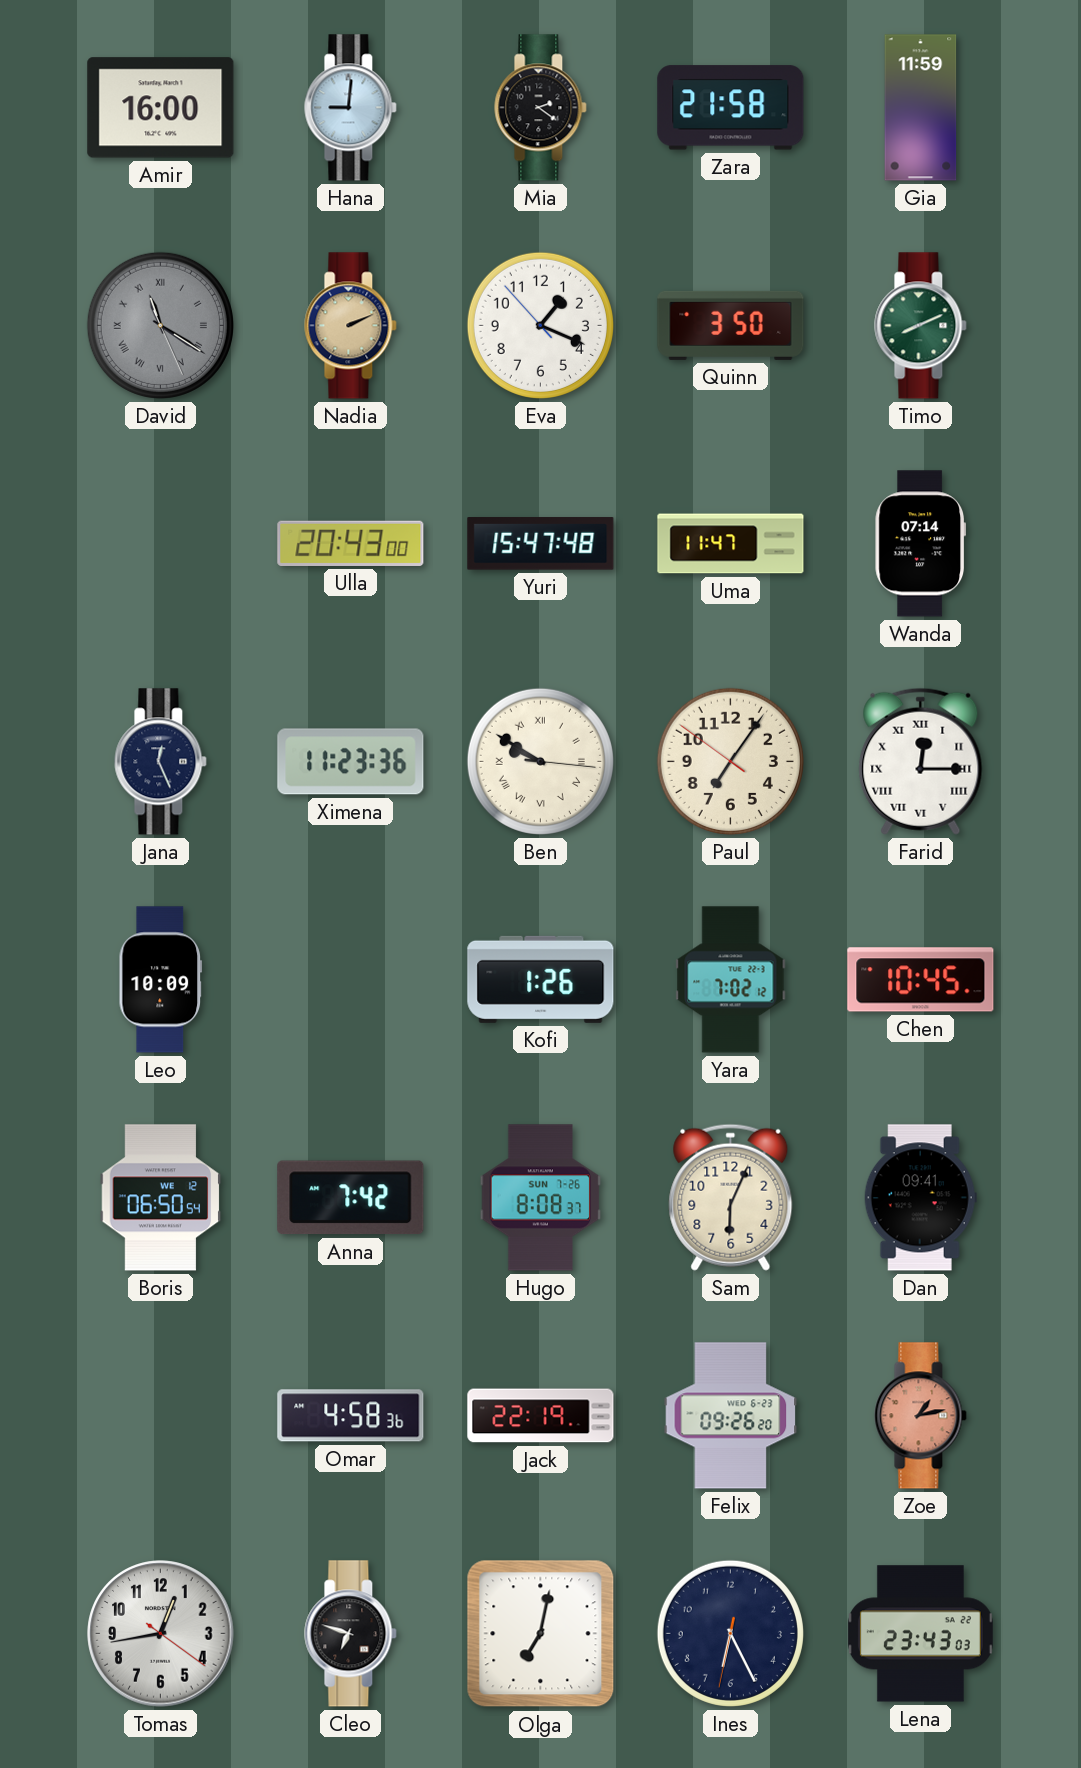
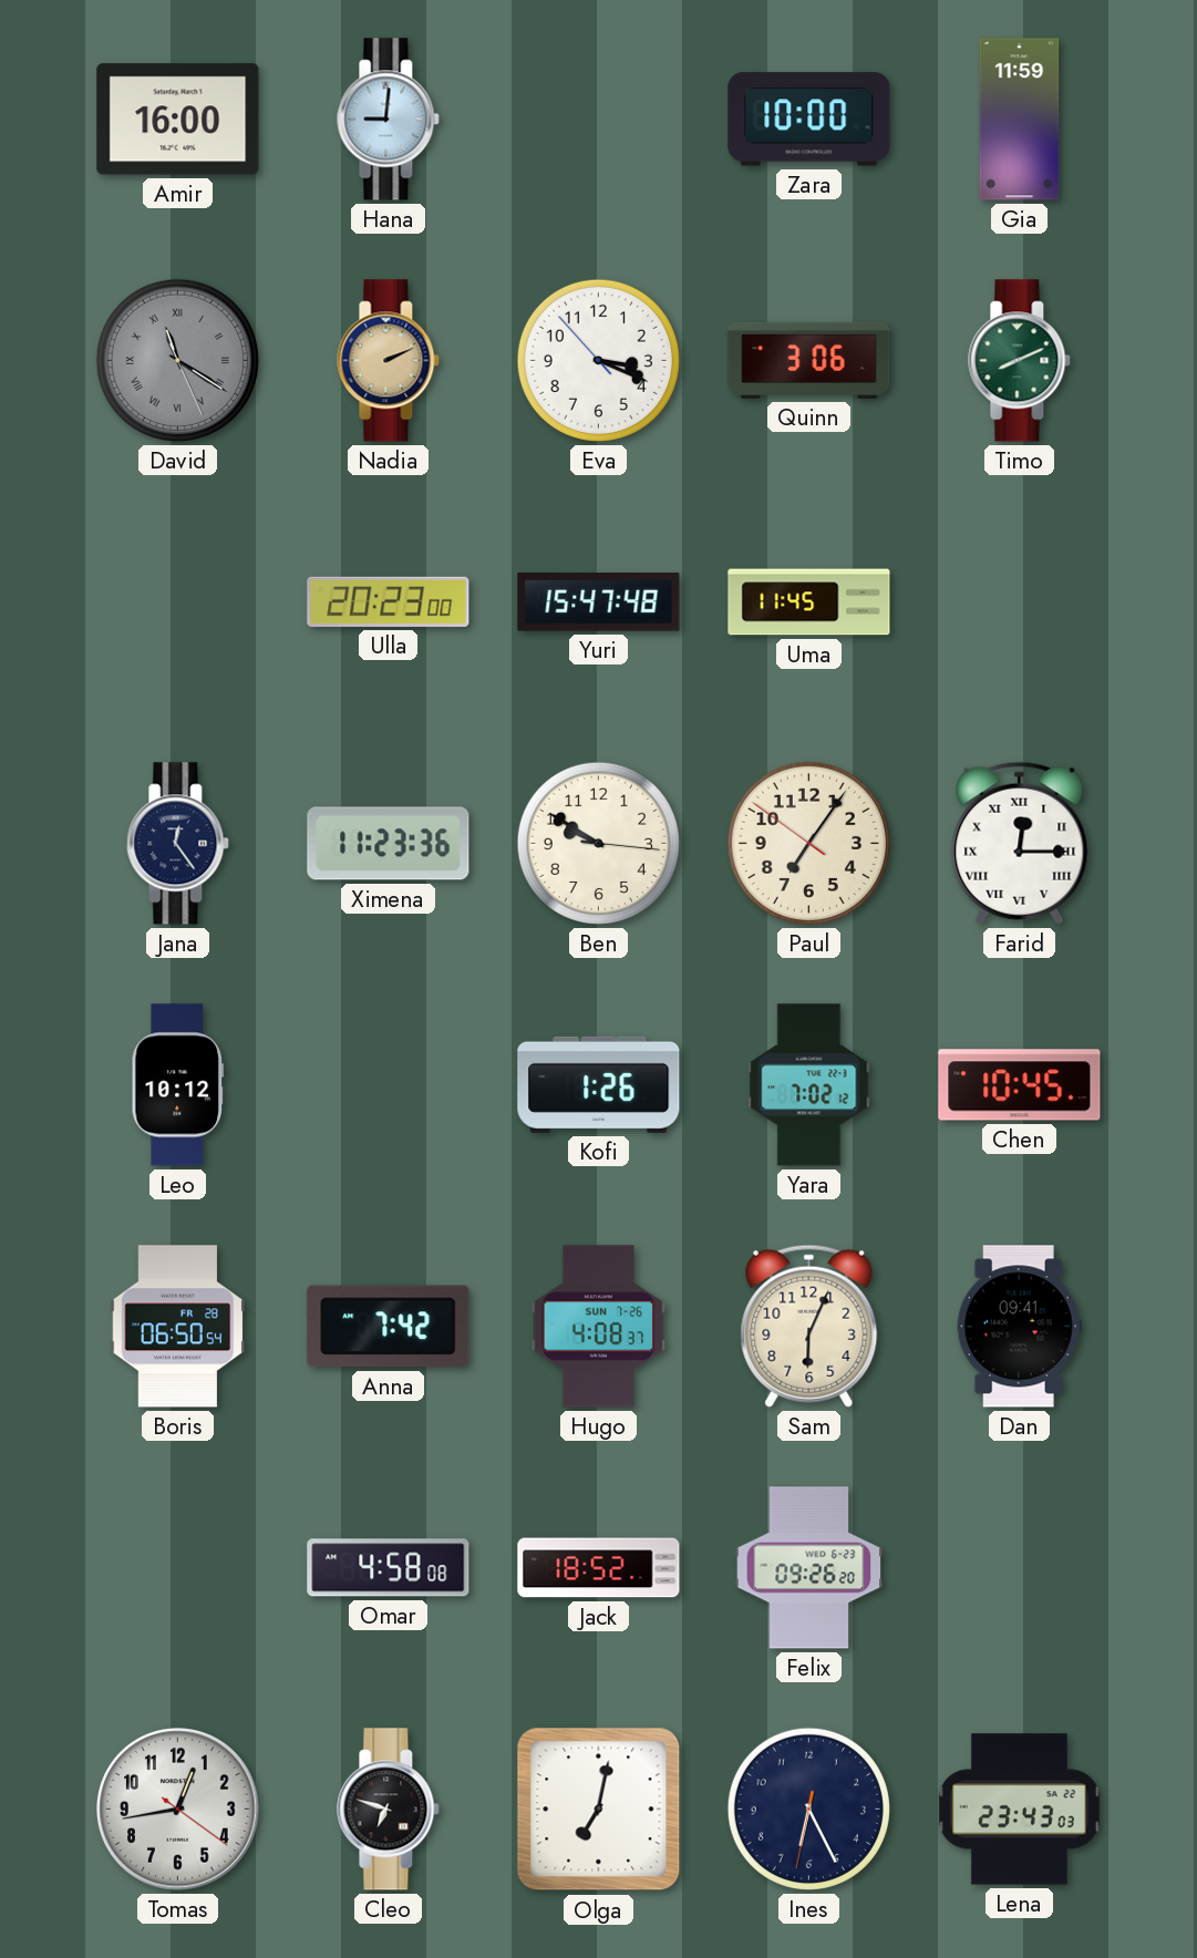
Mia: 2:21 -> none (541, 108)
Zara: 21:58 -> 10:00 (809, 120)
Eva: 1:18 -> 3:18 (598, 360)
Quinn: 3:50 -> 3:06 (809, 360)
Ulla: 20:43 -> 20:23 (389, 601)
Uma: 11:47 -> 11:45 (809, 602)
Wanda: 07:14 -> none (920, 544)
Jana: 12:26 -> 12:24 (178, 844)
Ben numerals: Roman -> Arabic (598, 843)
Leo: 10:09 -> 10:12 (177, 1085)
Boris date: WE 12 -> FR 28 (178, 1327)
Hugo: 8:08 -> 4:08 (599, 1327)
Omar: 4:58:36 -> 4:58:08 (389, 1568)
Jack: 22:19 -> 18:52 (599, 1568)
Zoe: 1:13 -> none (921, 1416)
